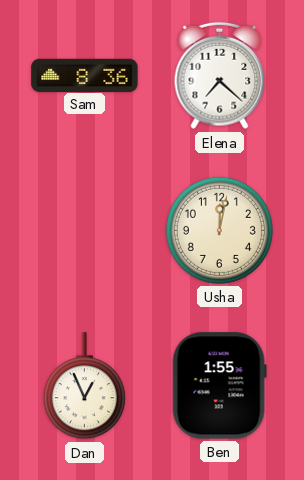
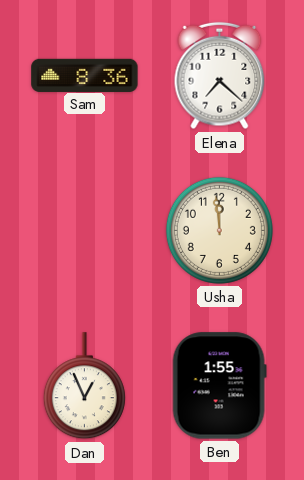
Usha: 12:02 -> 11:59 (219, 230)
